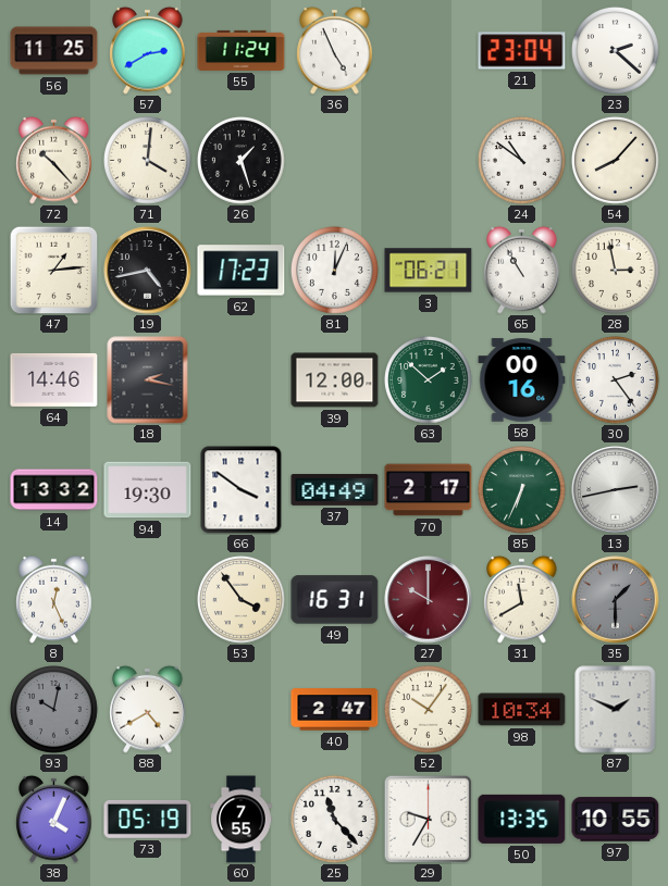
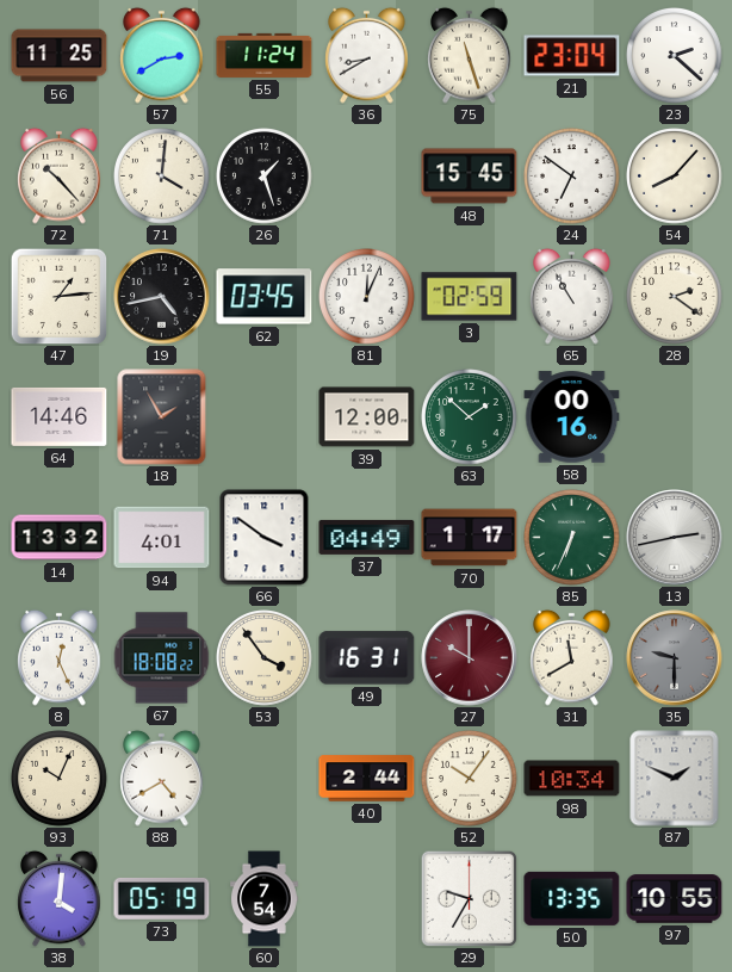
36: 4:56 -> 8:40 (367, 55)
75: none -> 11:27 (470, 55)
48: none -> 15:45 (470, 177)
24: 10:51 -> 6:51 (572, 177)
62: 17:23 -> 03:45 (265, 297)
3: 06:21 -> 02:59 (470, 297)
28: 2:58 -> 2:21 (675, 297)
18: 2:17 -> 1:55 (162, 417)
30: 2:24 -> none (616, 380)
94: 19:30 -> 4:01 (162, 538)
70: 2:17 -> 1:17 (470, 538)
67: none -> 18:08 (161, 658)
35: 1:30 -> 9:30 (675, 658)
93: 10:02 -> 10:04 (60, 779)
93 dial: grey -> cream (60, 779)
40: 2:47 -> 2:44 (367, 779)
38: 4:04 -> 4:01 (60, 898)
60: 7:55 -> 7:54 (265, 899)
25: 11:23 -> none (335, 820)
